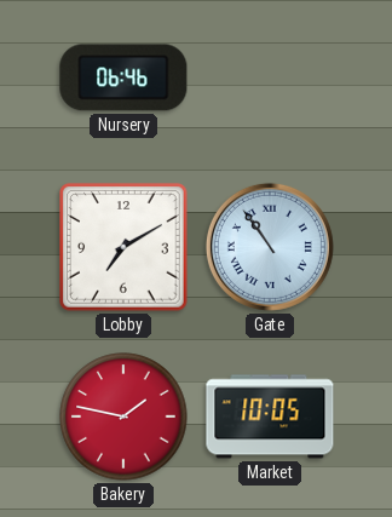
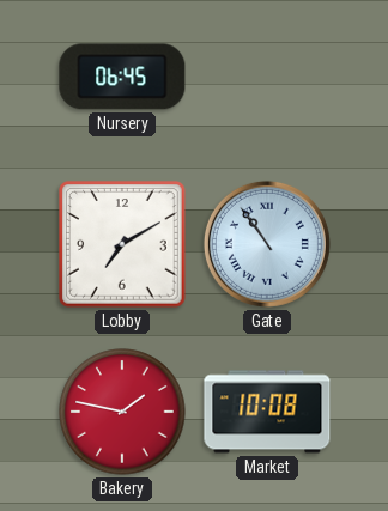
Nursery: 06:46 -> 06:45 (122, 77)
Market: 10:05 -> 10:08 (267, 412)
